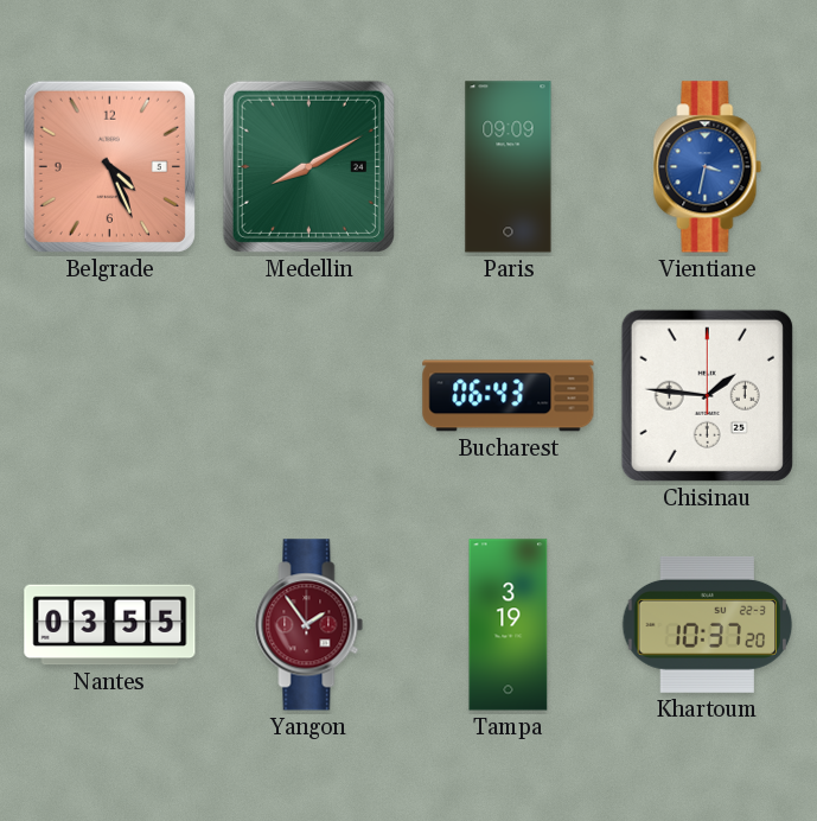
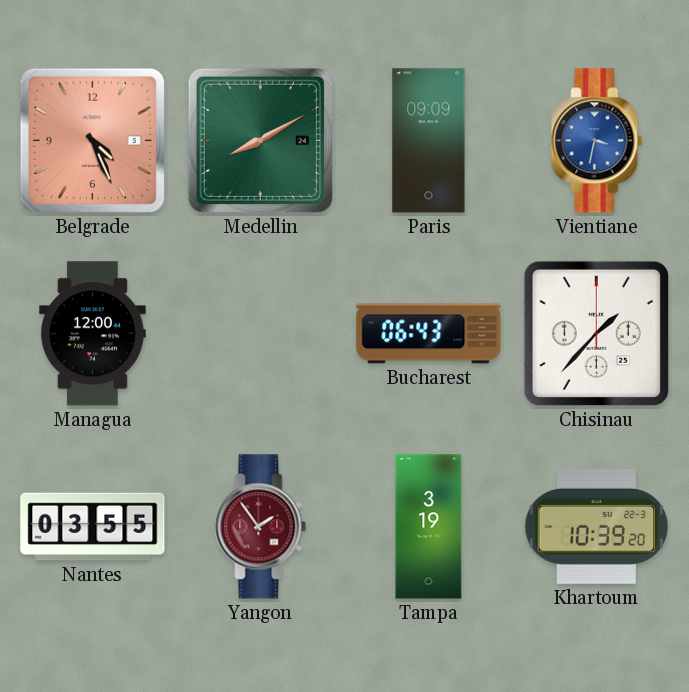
Managua: none -> 12:00 (93, 334)
Chisinau: 1:46 -> 1:37 (596, 333)
Khartoum: 10:37 -> 10:39 (597, 526)
